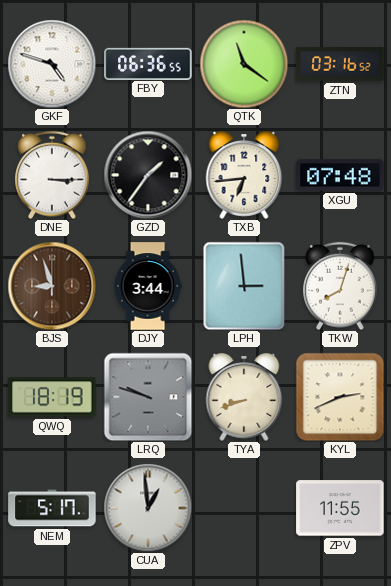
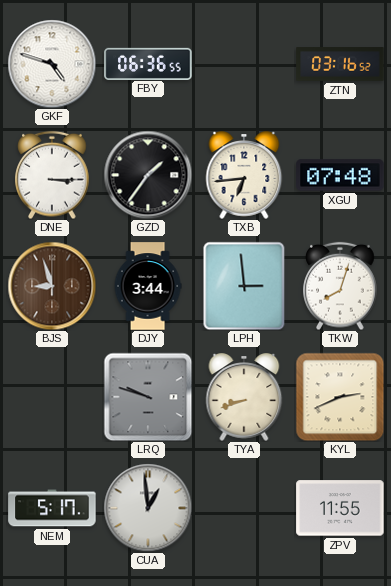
QTK: 11:21 -> none (244, 64)
QWQ: 18:19 -> none (52, 397)
